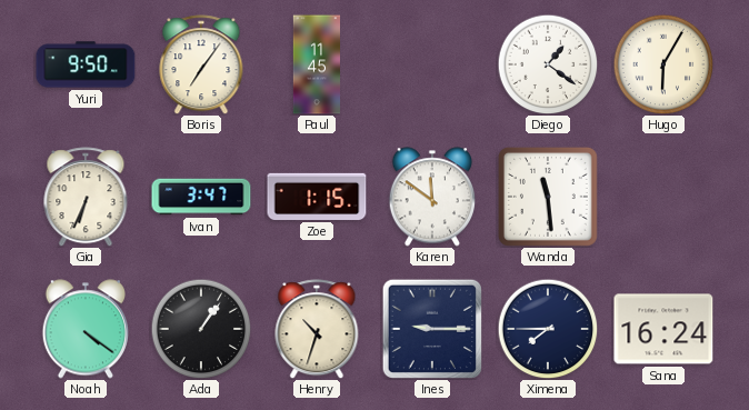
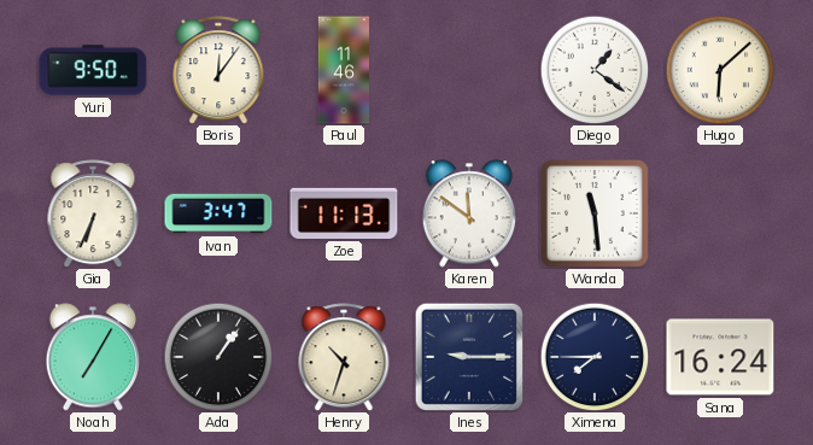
Boris: 7:06 -> 12:06 (218, 70)
Paul: 11:45 -> 11:46 (343, 70)
Hugo: 6:05 -> 6:08 (720, 70)
Zoe: 1:15 -> 11:13 (344, 213)
Noah: 4:21 -> 7:05 (93, 357)
